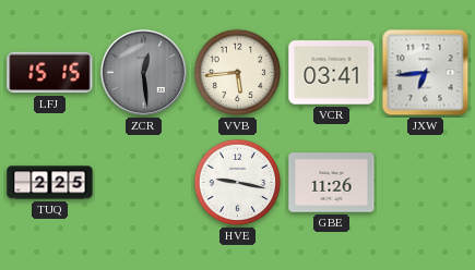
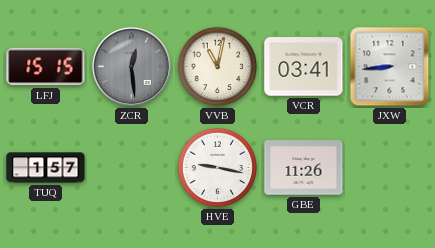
VVB: 5:44 -> 11:02 (218, 67)
JXW: 6:44 -> 8:44 (390, 67)
TUQ: 2:25 -> 1:57 (46, 168)
